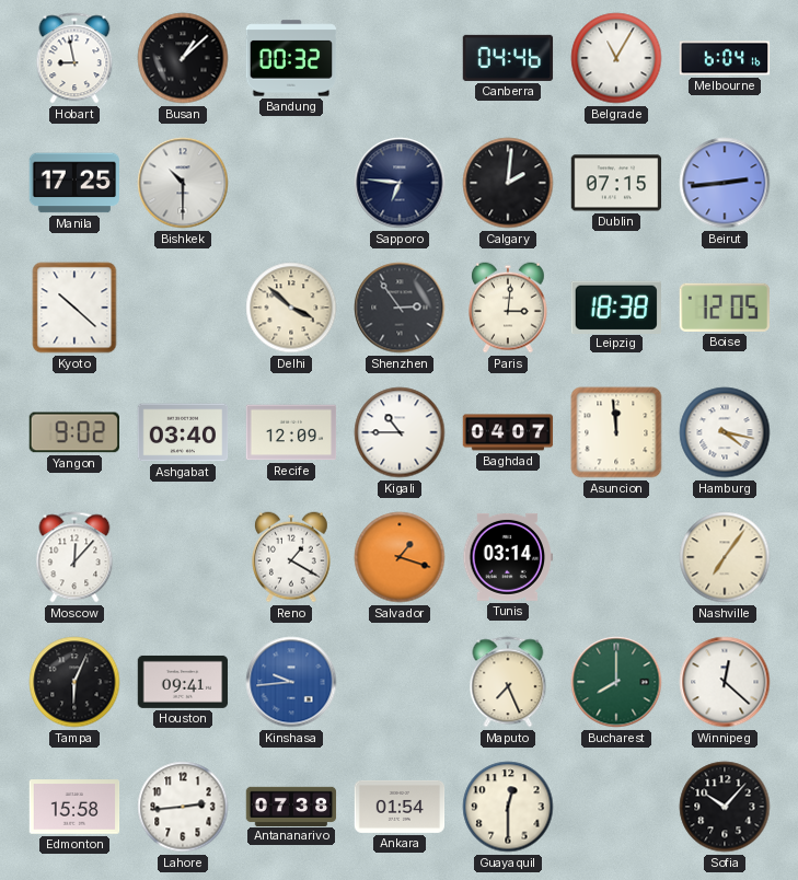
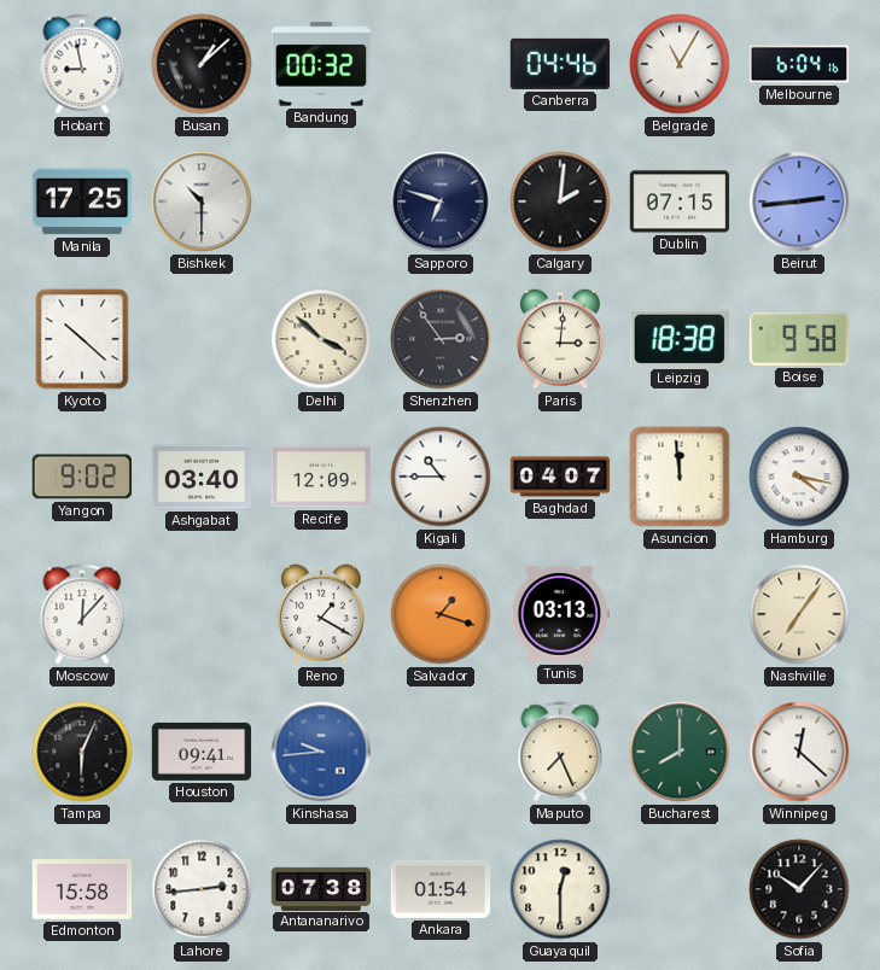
Sapporo: 6:46 -> 6:48 (441, 201)
Boise: 12:05 -> 9:58 (798, 339)
Tunis: 03:14 -> 03:13 (560, 614)
